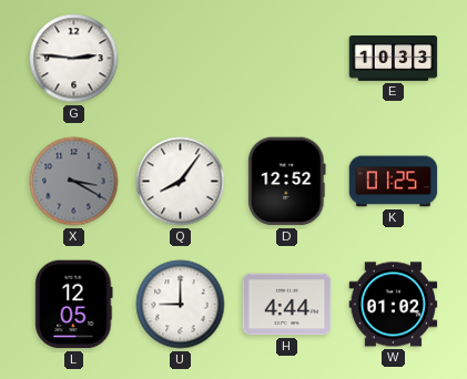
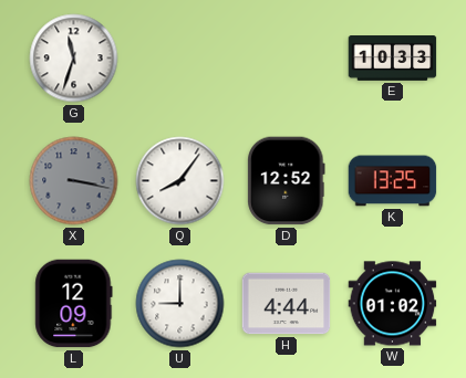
G: 2:46 -> 11:33 (74, 59)
X: 3:20 -> 3:17 (74, 181)
K: 01:25 -> 13:25 (393, 181)
L: 12:05 -> 12:09 (74, 304)
